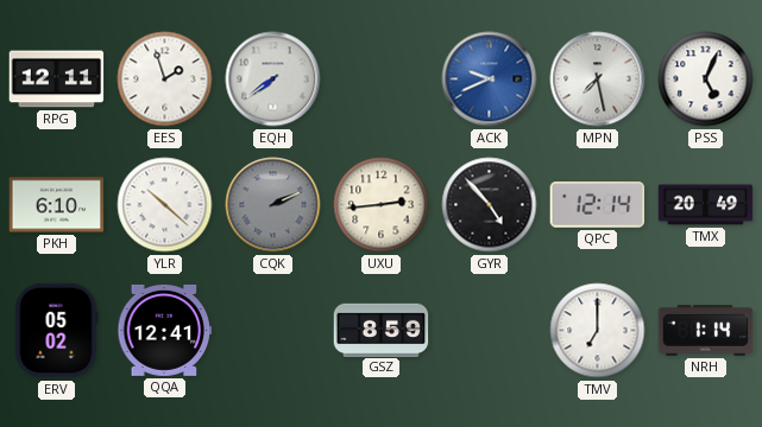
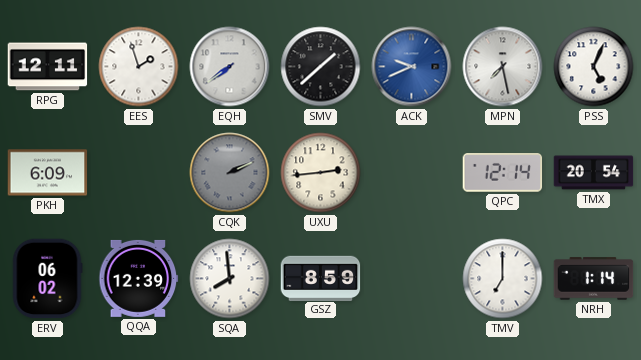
SMV: none -> 1:38 (321, 67)
PKH: 6:10 -> 6:09 (48, 173)
YLR: 10:22 -> none (165, 205)
GYR: 4:53 -> none (490, 205)
TMX: 20:49 -> 20:54 (594, 173)
ERV: 05:02 -> 06:02 (47, 279)
QQA: 12:41 -> 12:39 (139, 278)
SQA: none -> 7:59 (230, 279)
